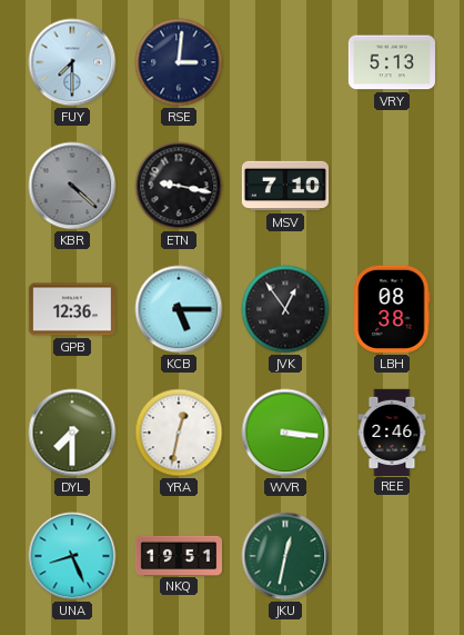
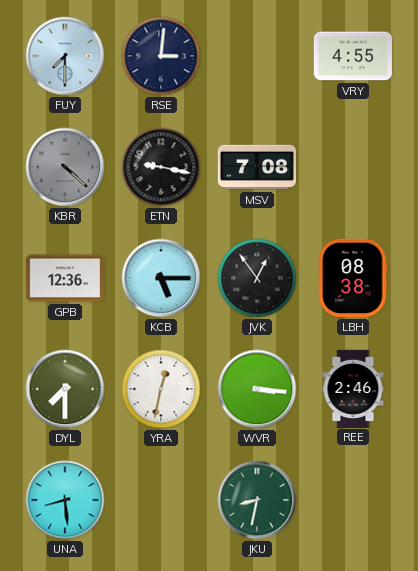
VRY: 5:13 -> 4:55 (353, 56)
MSV: 7:10 -> 7:08 (256, 167)
UNA: 8:26 -> 8:29 (65, 500)
NKQ: 19:51 -> none (178, 555)
JKU: 12:32 -> 8:32 (257, 500)
